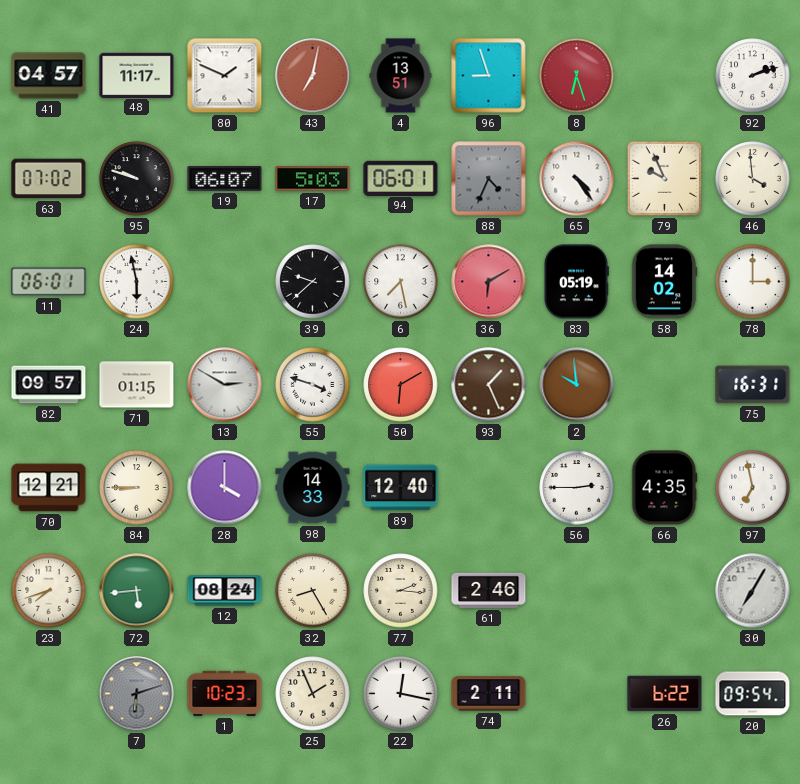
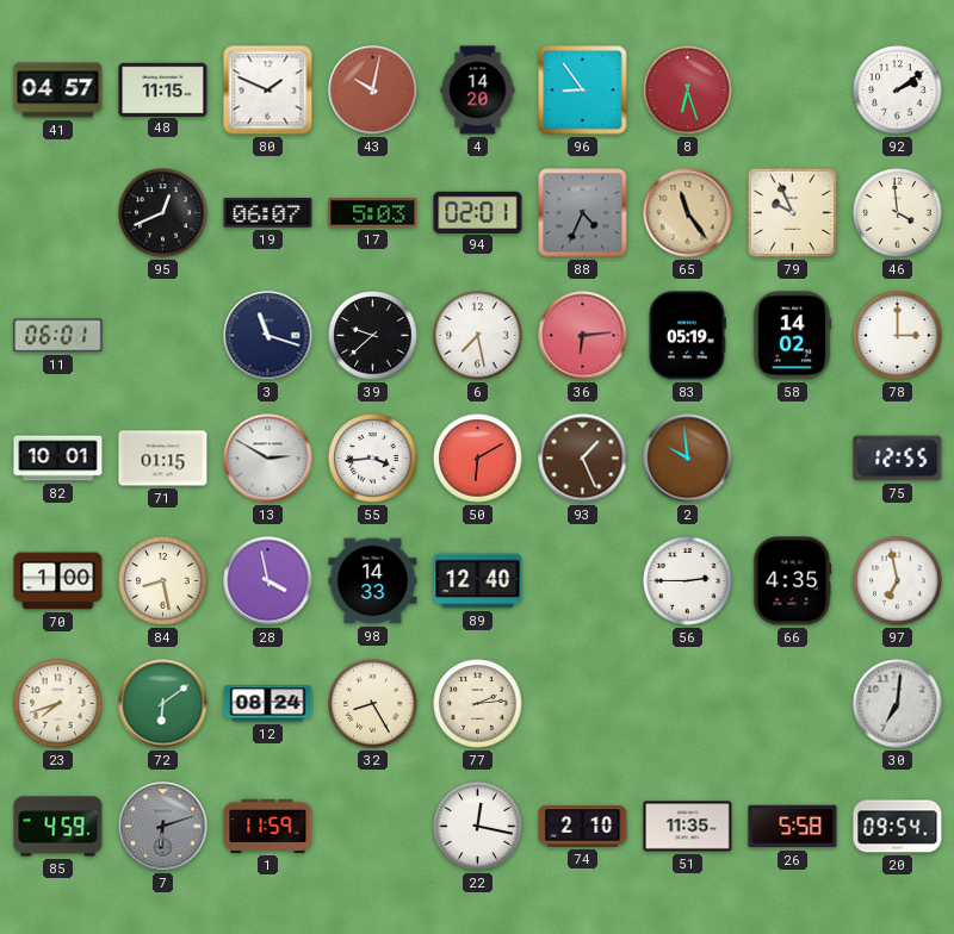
48: 11:17 -> 11:15 (163, 89)
43: 7:02 -> 10:02 (373, 91)
4: 13:51 -> 14:20 (478, 91)
96: 8:57 -> 8:54 (583, 91)
92: 2:12 -> 2:09 (898, 91)
63: 07:02 -> none (49, 179)
95: 9:48 -> 12:41 (163, 213)
94: 06:01 -> 02:01 (478, 212)
65: 4:24 -> 11:24 (688, 213)
65 dial: white -> champagne (688, 213)
24: 5:58 -> none (137, 282)
3: none -> 11:18 (268, 336)
36: 6:10 -> 6:14 (583, 336)
82: 09:57 -> 10:01 (58, 459)
55: 3:48 -> 3:44 (373, 459)
75: 16:31 -> 12:55 (898, 459)
70: 12:21 -> 1:00 (58, 581)
84: 8:45 -> 8:28 (163, 581)
28: 4:00 -> 3:58 (268, 581)
72: 5:44 -> 6:09 (163, 704)
77: 2:16 -> 2:14 (478, 704)
61: 2:46 -> none (489, 590)
30: 7:05 -> 7:01 (898, 704)
85: none -> 4:59 (58, 827)
1: 10:23 -> 11:59 (268, 826)
25: 1:56 -> none (313, 694)
74: 2:11 -> 2:10 (583, 827)
51: none -> 11:35 (688, 827)
26: 6:22 -> 5:58 (793, 827)
